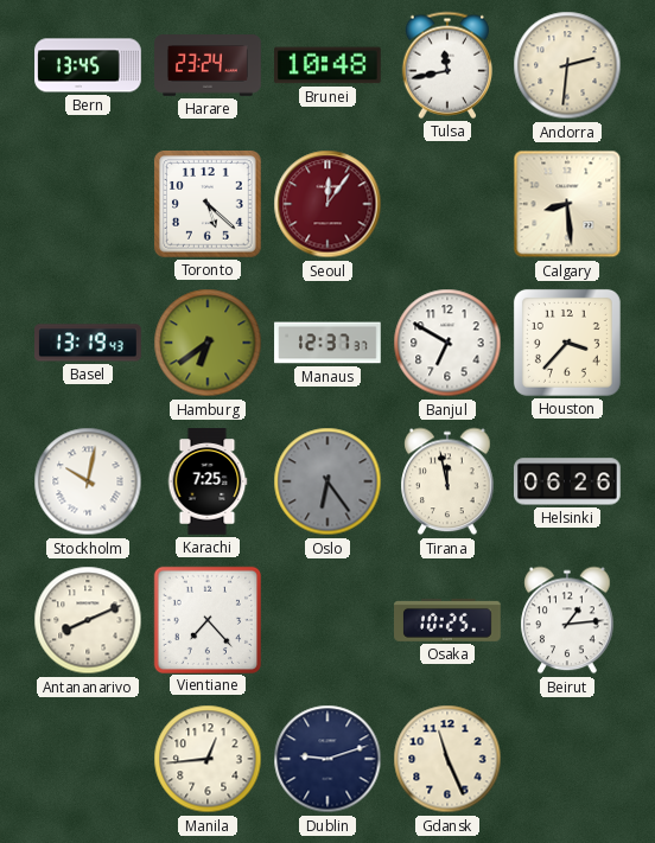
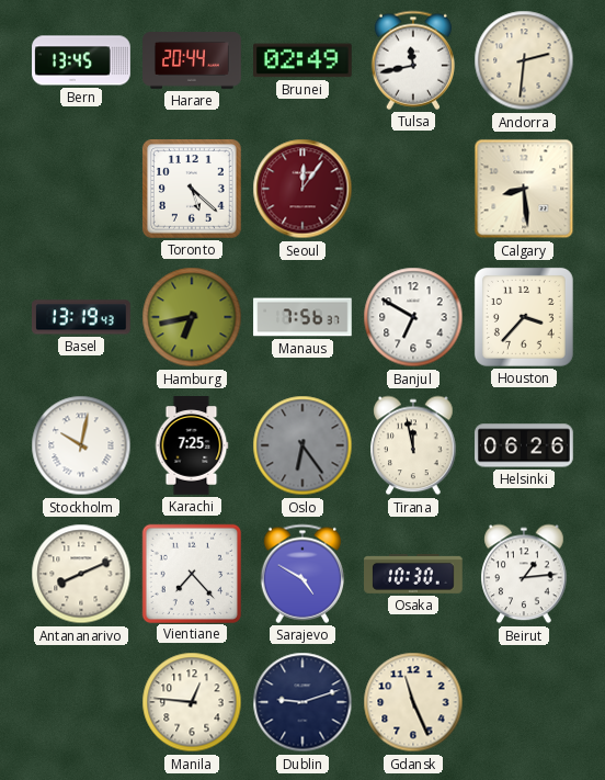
Harare: 23:24 -> 20:44 (192, 60)
Brunei: 10:48 -> 02:49 (304, 60)
Hamburg: 6:39 -> 6:43 (192, 317)
Manaus: 12:37 -> 7:56 (302, 317)
Sarajevo: none -> 4:50 (301, 574)
Osaka: 10:25 -> 10:30 (413, 574)
Manila: 12:44 -> 12:46 (192, 702)
